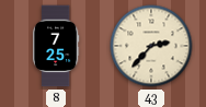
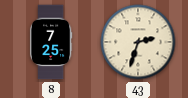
43: 2:37 -> 2:33 (138, 42)
